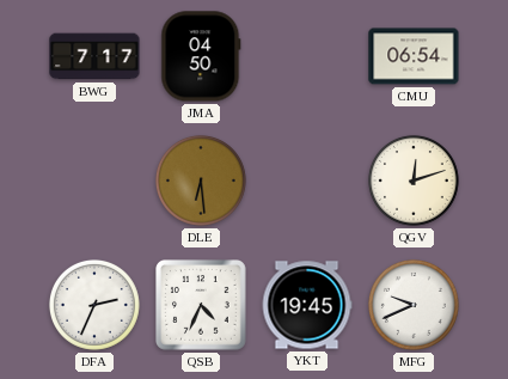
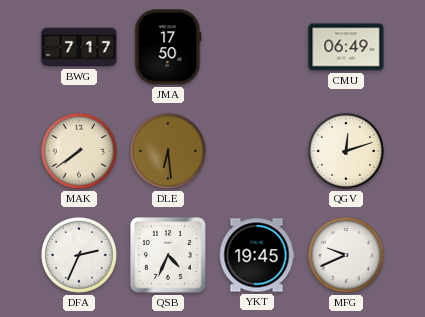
JMA: 04:50 -> 17:50 (168, 47)
CMU: 06:54 -> 06:49 (346, 47)
MAK: none -> 7:39 (79, 151)
